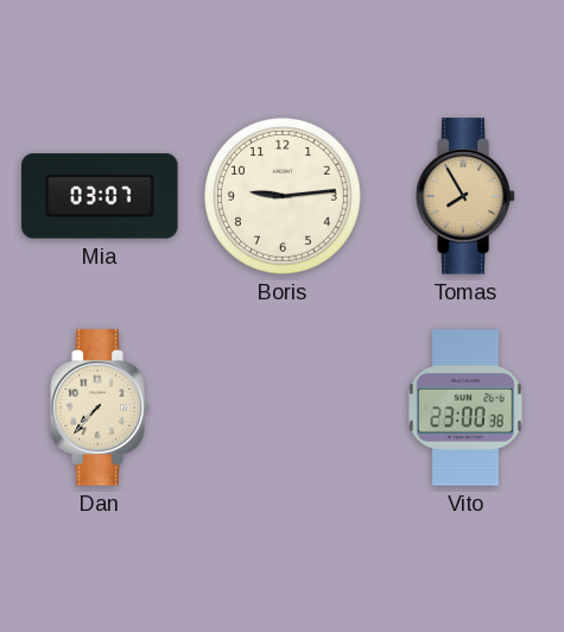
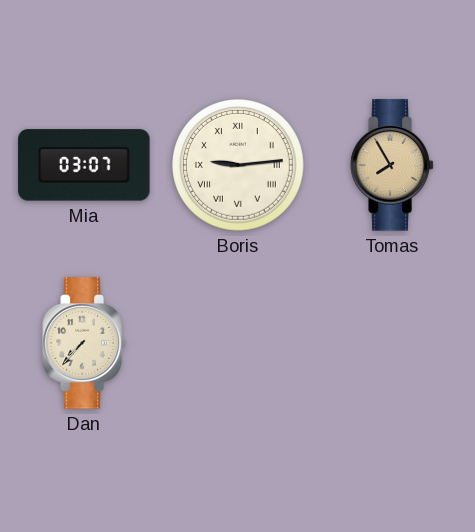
Boris numerals: Arabic -> Roman (239, 166)
Vito: 23:00 -> none (465, 407)
